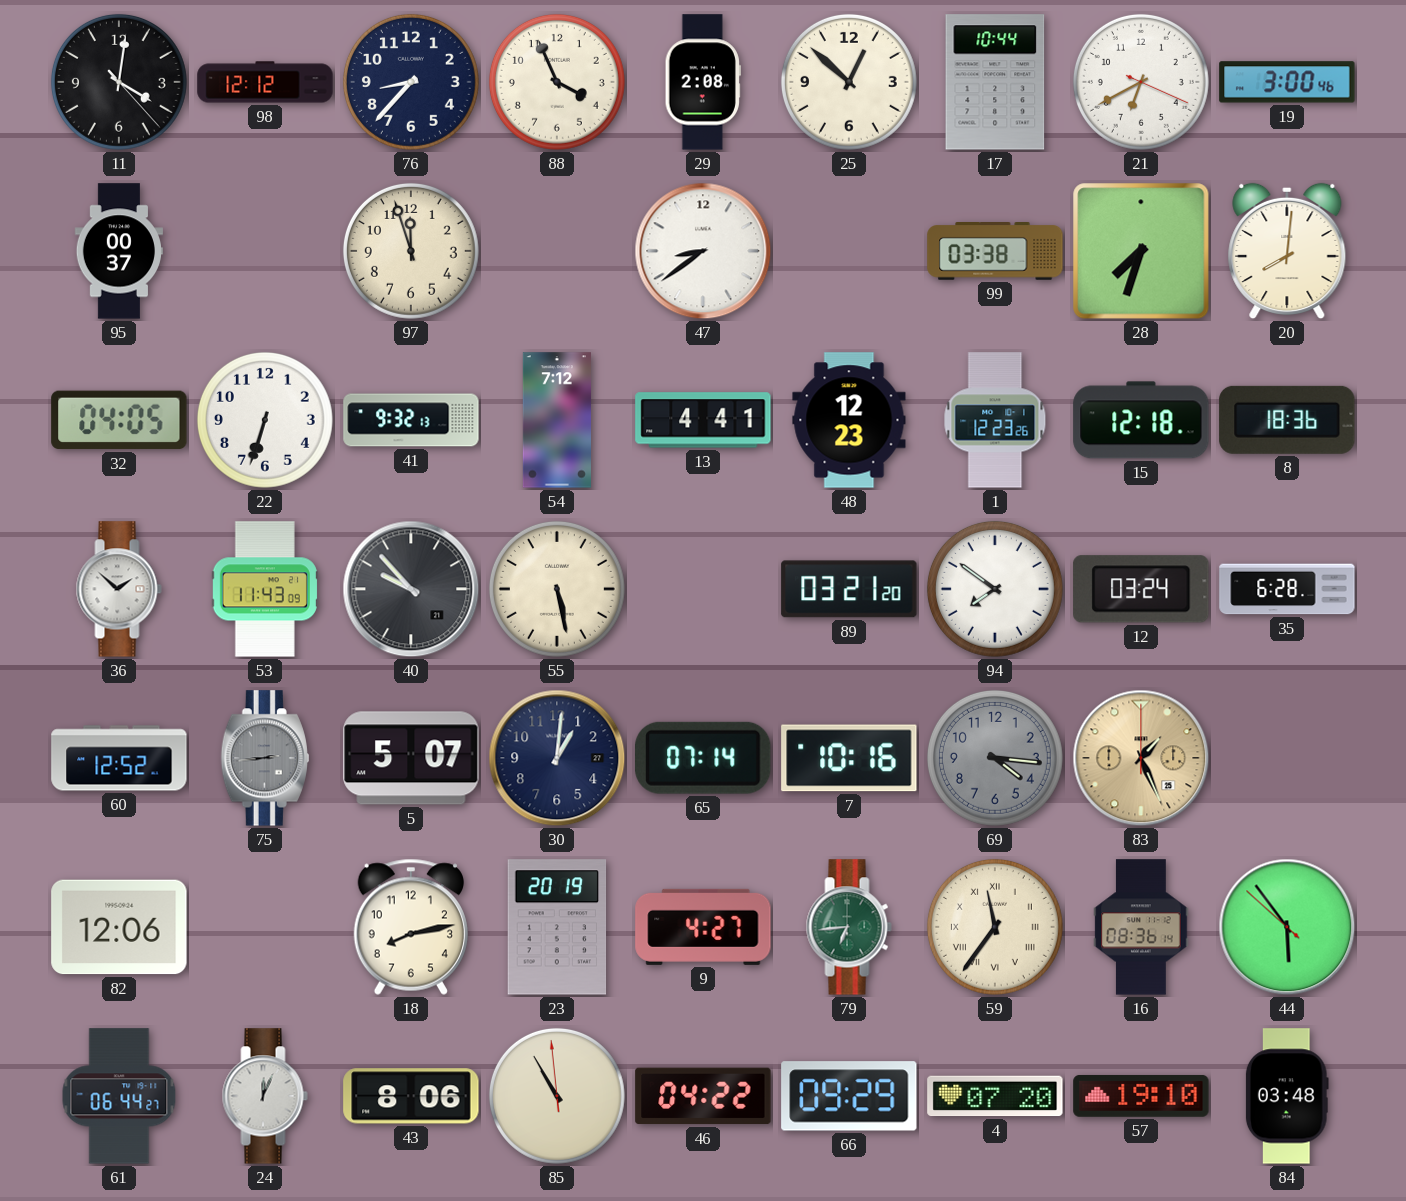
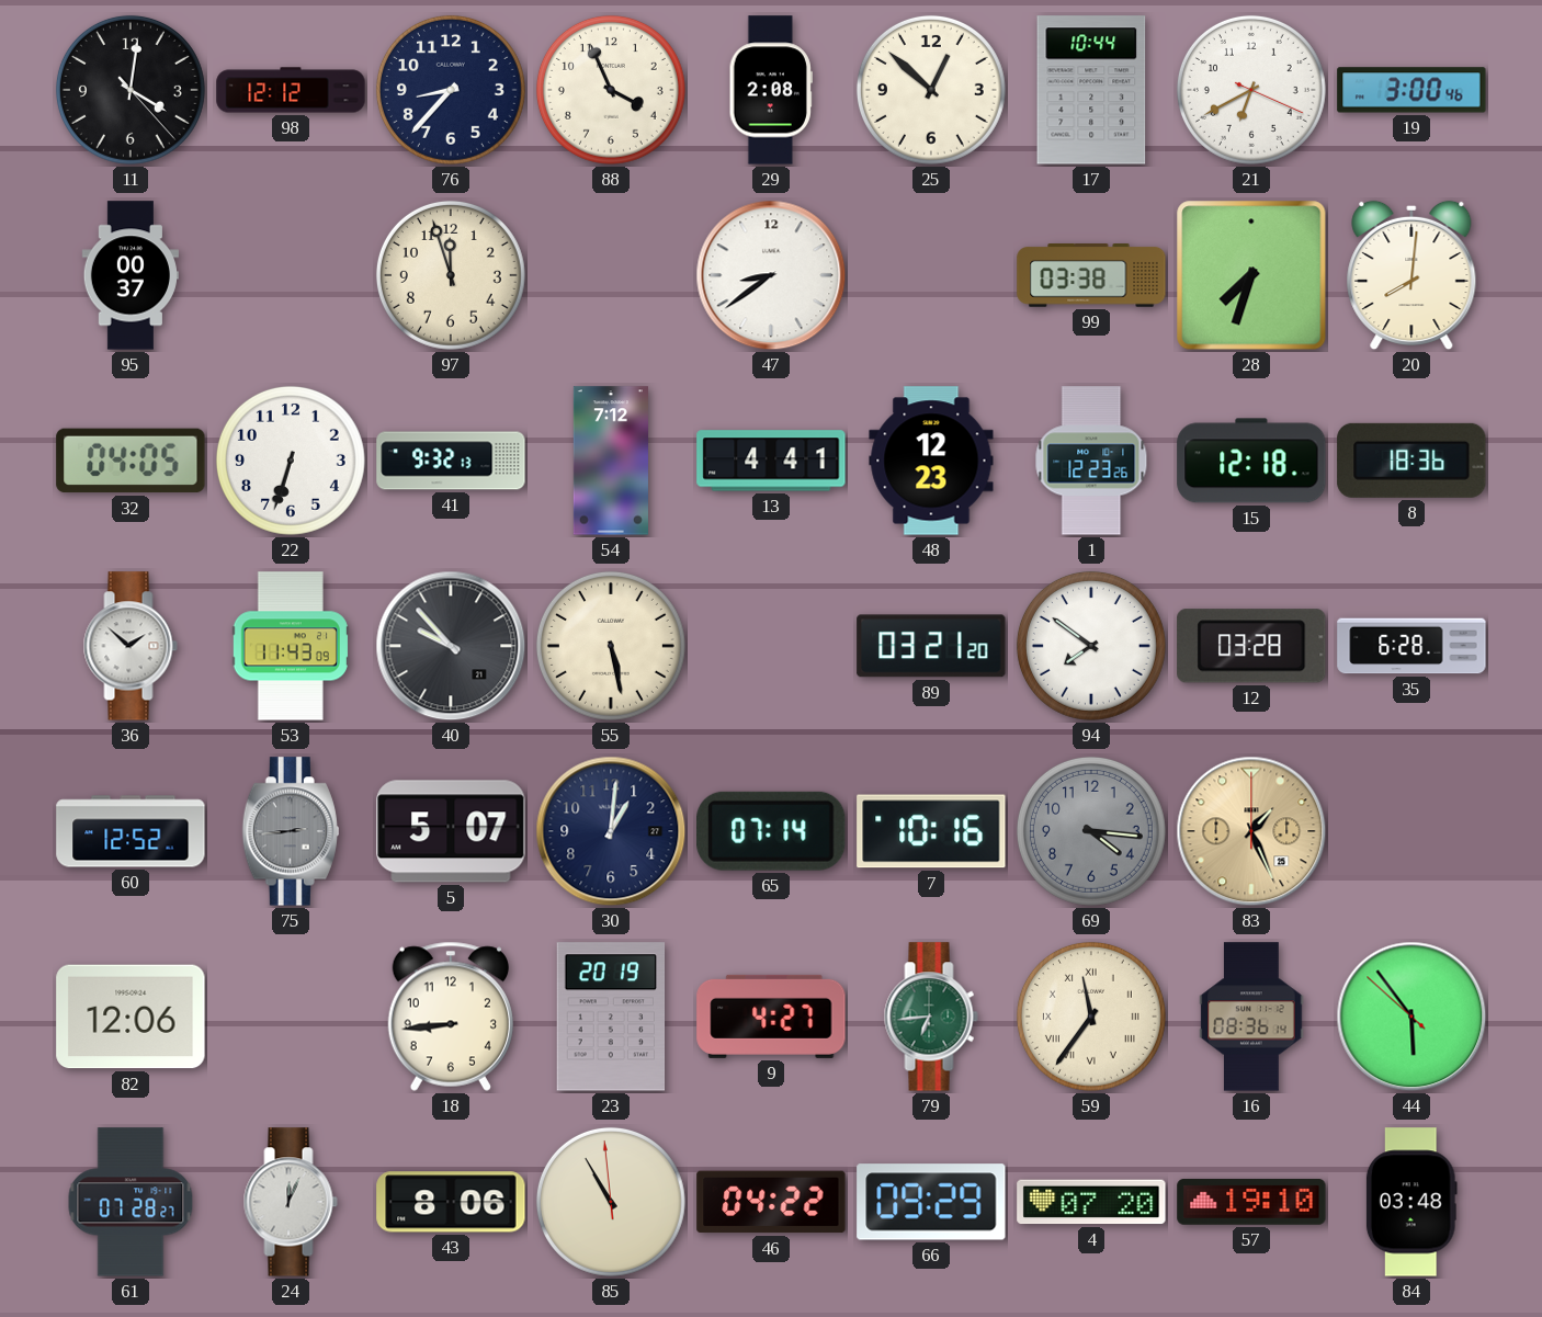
12: 03:24 -> 03:28 (1251, 646)
18: 8:13 -> 8:44 (451, 1017)
61: 06:44 -> 07:28 (131, 1202)
